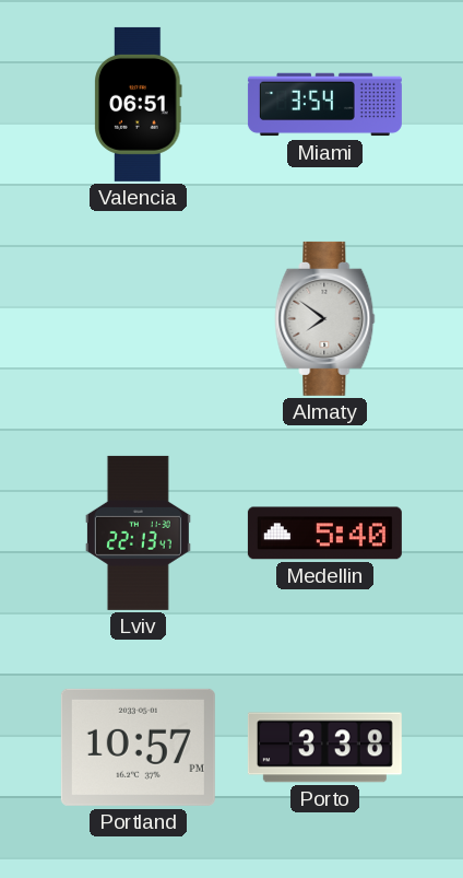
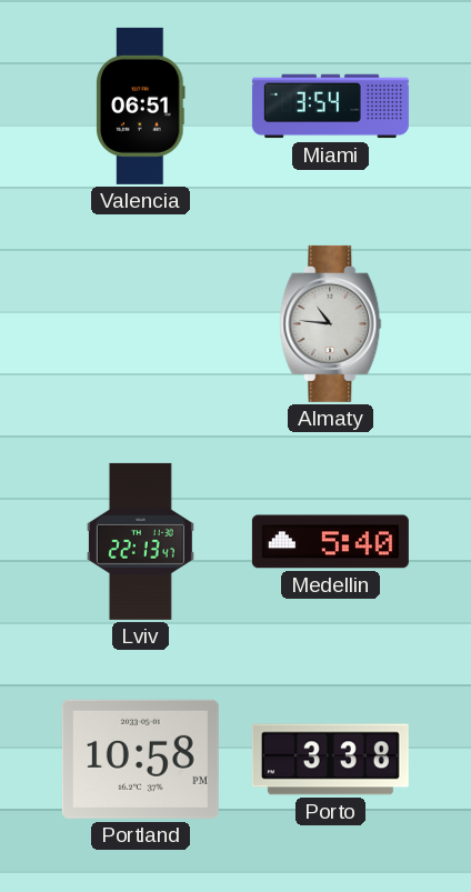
Almaty: 7:51 -> 10:46 (331, 323)
Portland: 10:57 -> 10:58 (140, 759)
